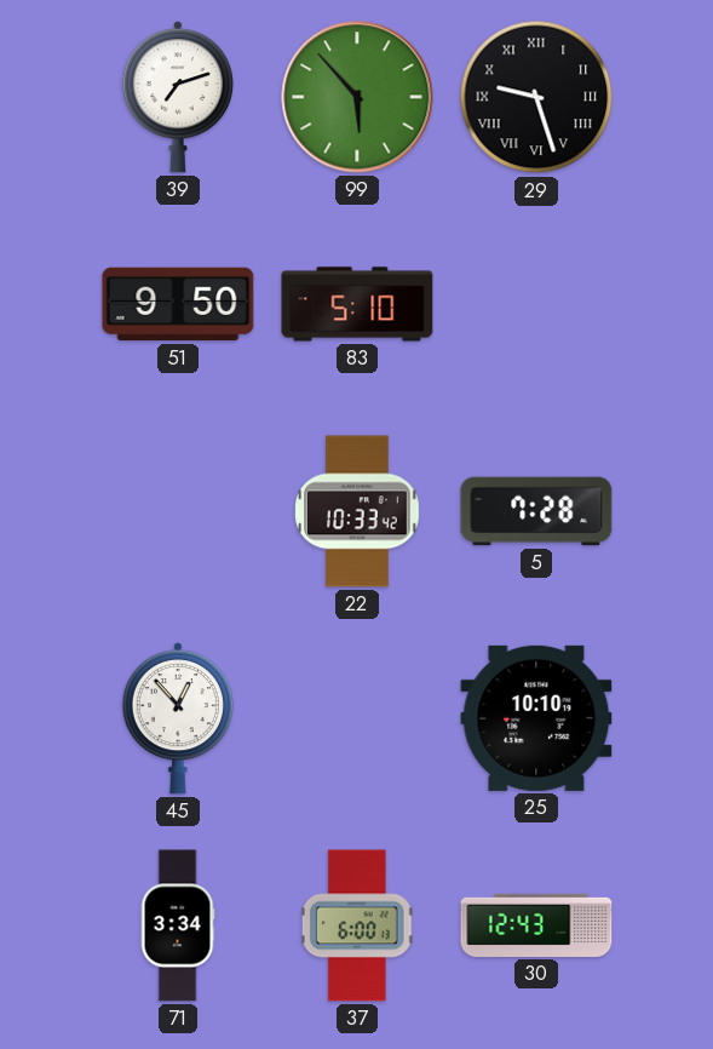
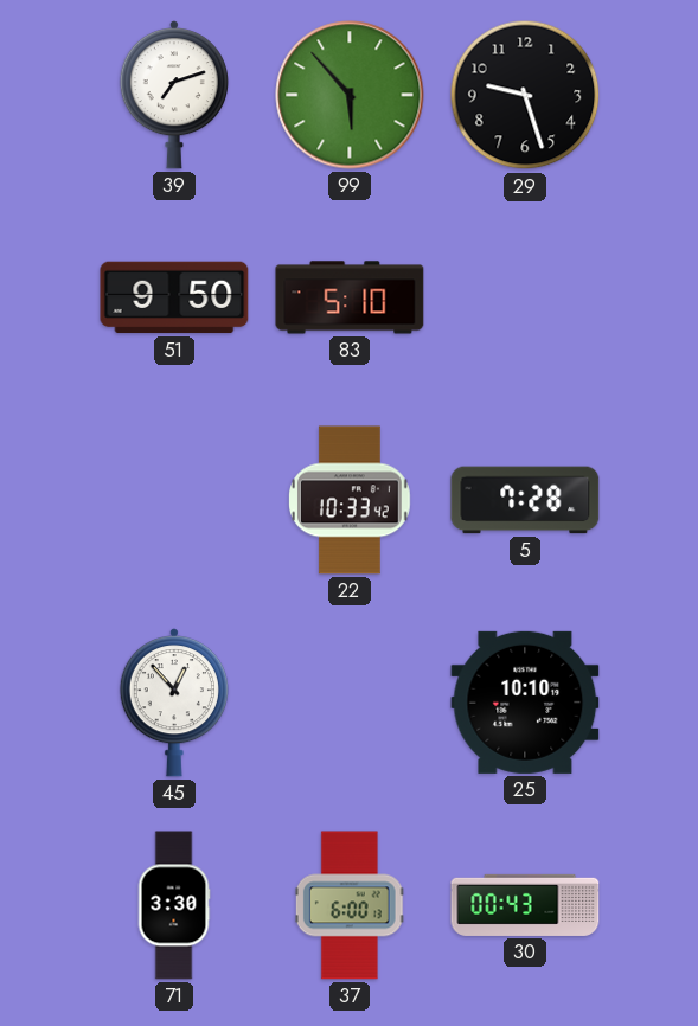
29 numerals: Roman -> Arabic (525, 95)
71: 3:34 -> 3:30 (174, 905)
30: 12:43 -> 00:43 (525, 905)
